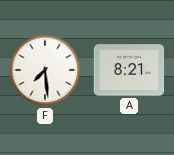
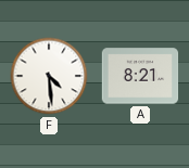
F: 7:29 -> 4:29 (49, 76)
